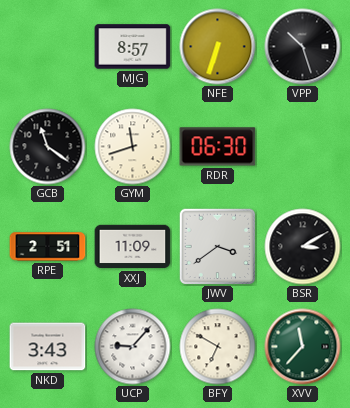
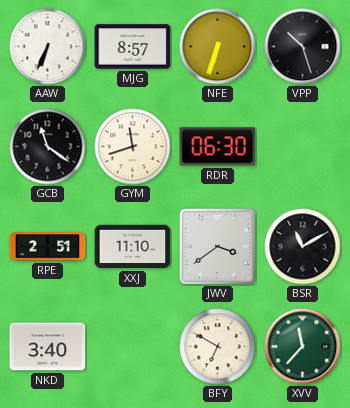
AAW: none -> 6:34 (48, 47)
XXJ: 11:09 -> 11:10 (133, 247)
BSR: 3:10 -> 11:10 (303, 247)
NKD: 3:43 -> 3:40 (48, 347)
UCP: 9:07 -> none (133, 347)
